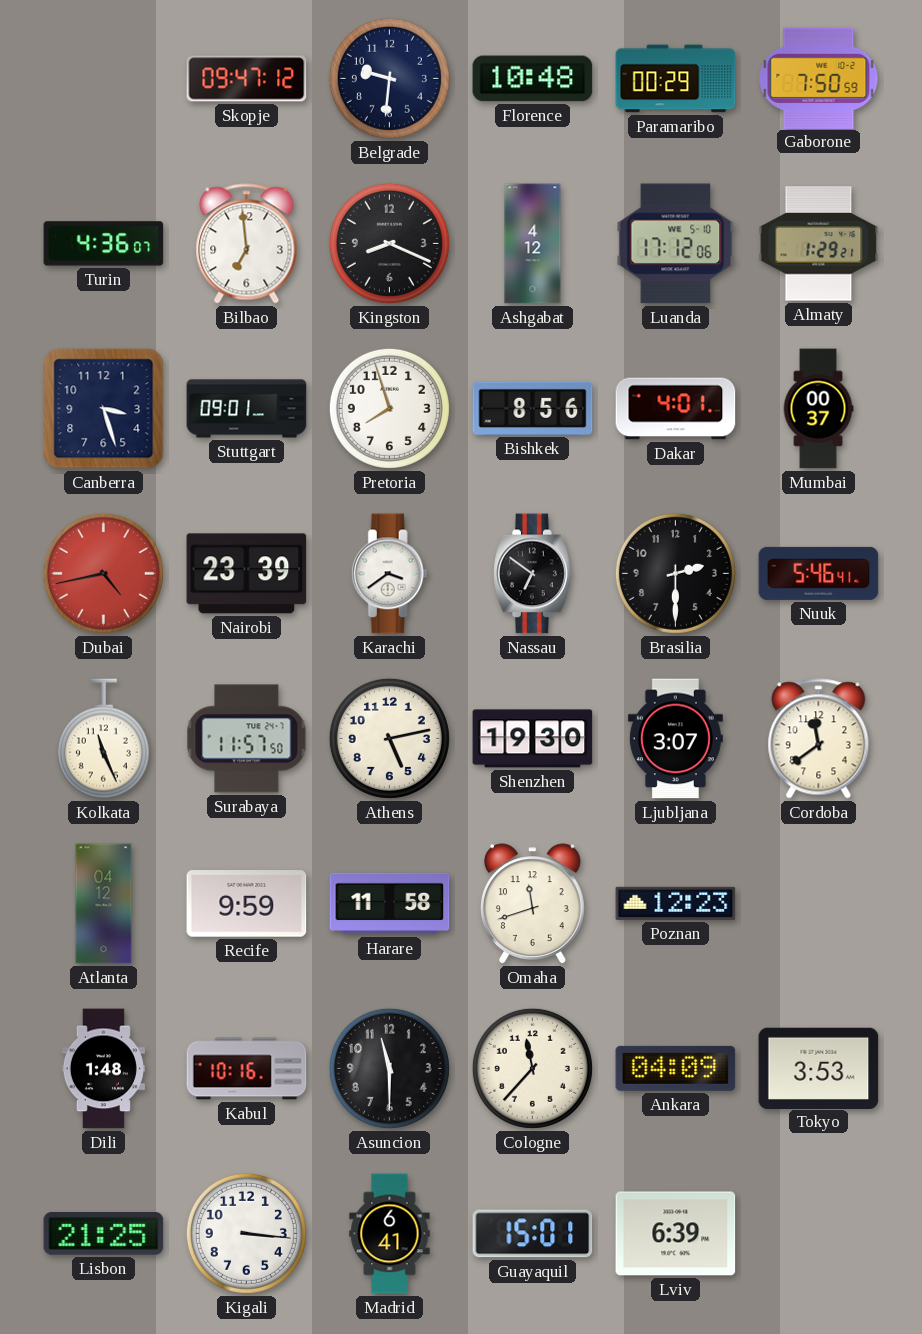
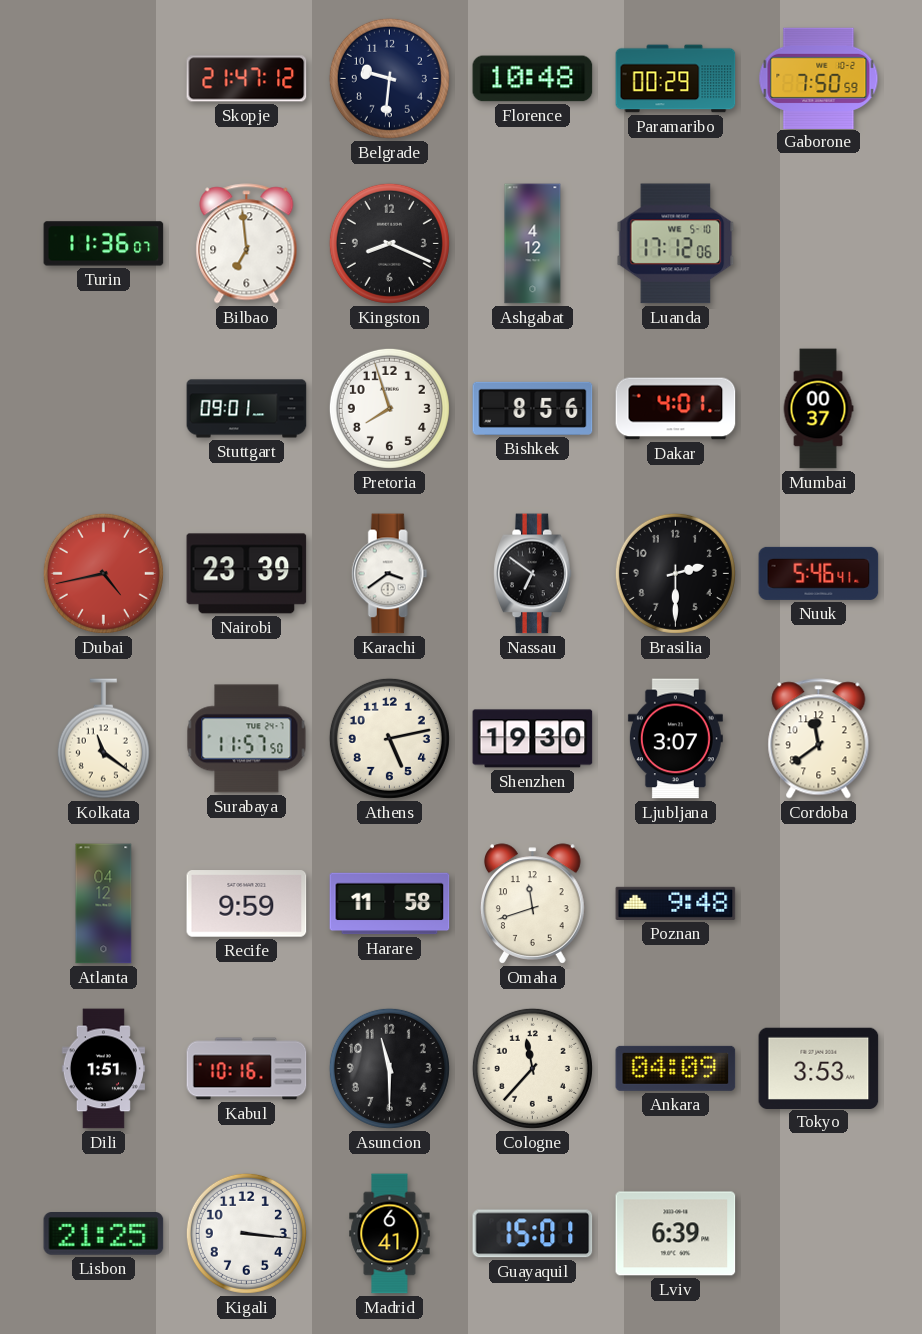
Skopje: 09:47 -> 21:47 (247, 79)
Turin: 4:36 -> 11:36 (104, 244)
Almaty: 1:29 -> none (819, 244)
Canberra: 3:27 -> none (104, 409)
Kolkata: 11:26 -> 11:21 (103, 739)
Poznan: 12:23 -> 9:48 (676, 903)
Dili: 1:48 -> 1:51 (103, 1069)
